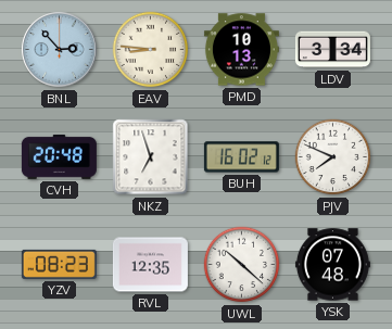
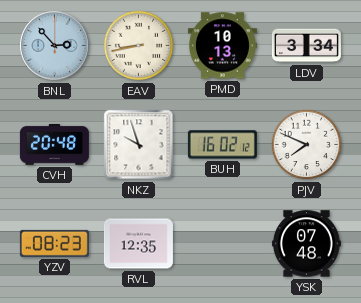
EAV: 8:46 -> 8:43 (139, 46)
NKZ: 6:57 -> 9:57 (139, 145)
UWL: 10:22 -> none (242, 265)
